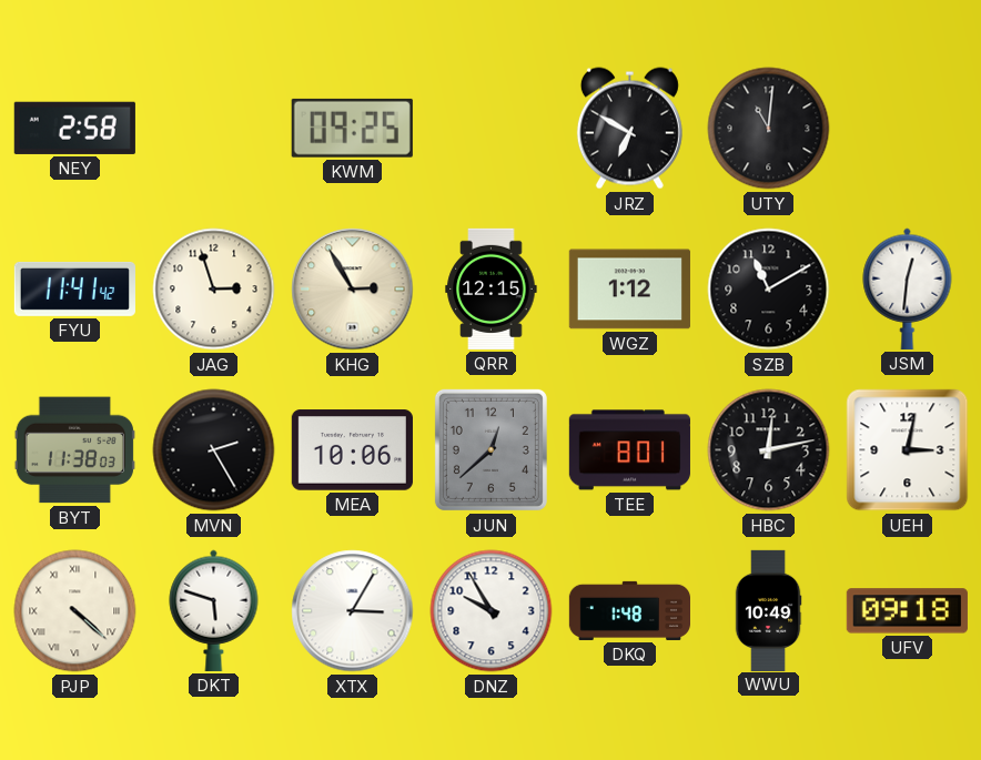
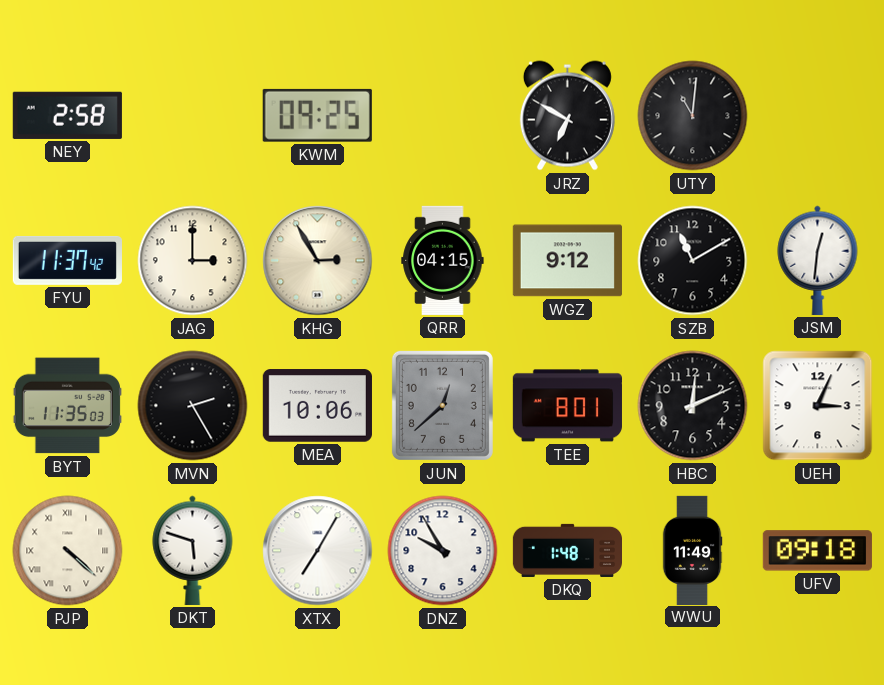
FYU: 11:41 -> 11:37 (67, 260)
JAG: 2:57 -> 3:00 (193, 261)
QRR: 12:15 -> 04:15 (443, 260)
WGZ: 1:12 -> 9:12 (567, 261)
BYT: 11:38 -> 11:35 (67, 406)
HBC: 12:13 -> 12:11 (693, 406)
UEH: 3:02 -> 3:04 (818, 406)
XTX: 3:05 -> 7:05 (318, 551)
WWU: 10:49 -> 11:49 (692, 550)
